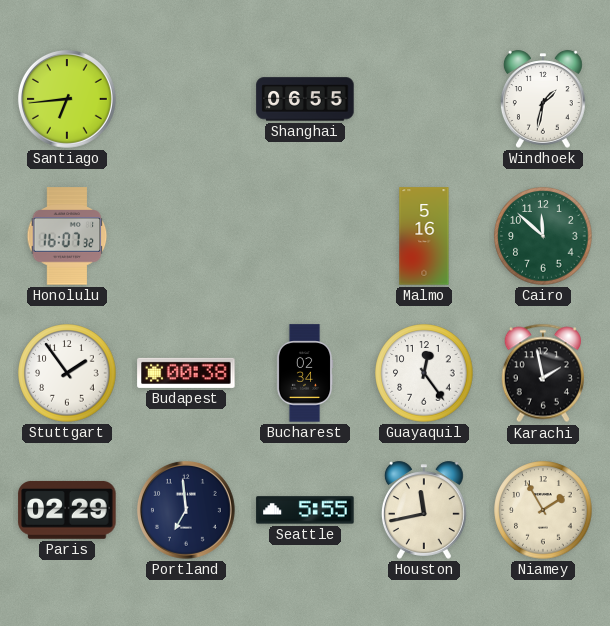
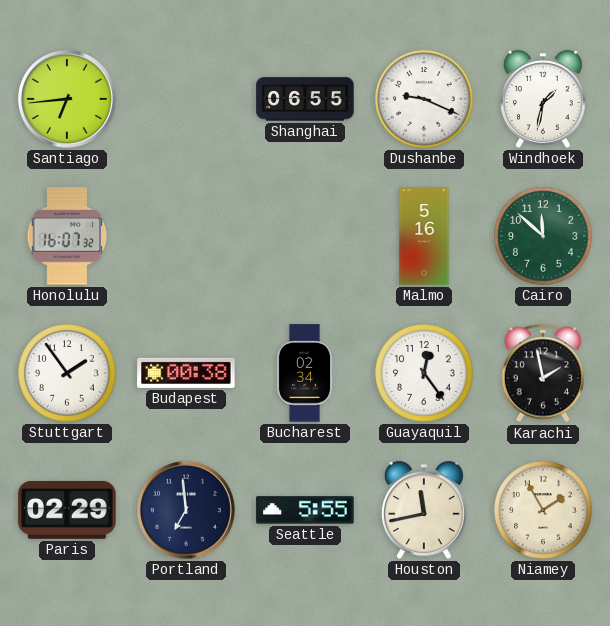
Dushanbe: none -> 9:19 (424, 99)
